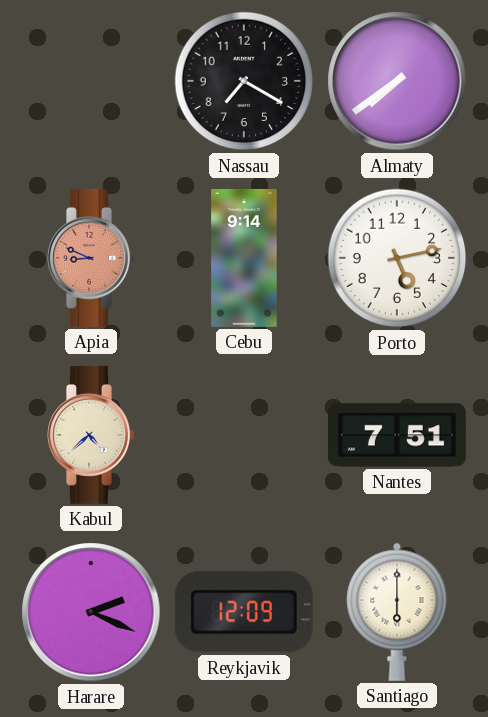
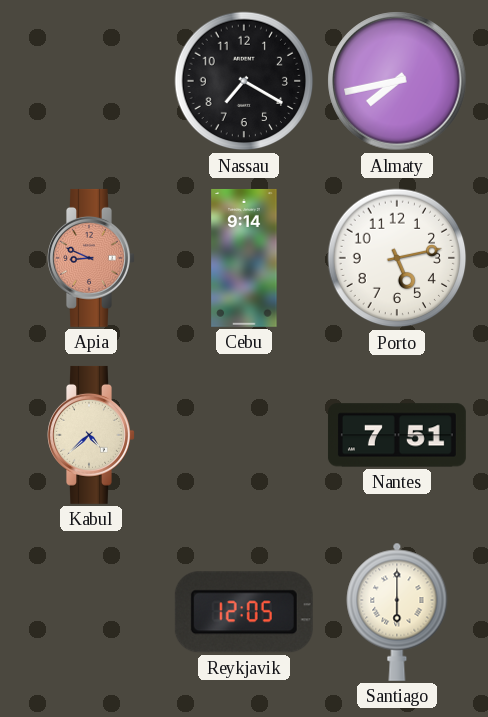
Almaty: 7:39 -> 7:43 (397, 81)
Harare: 2:19 -> none (91, 612)
Reykjavik: 12:09 -> 12:05 (244, 612)
